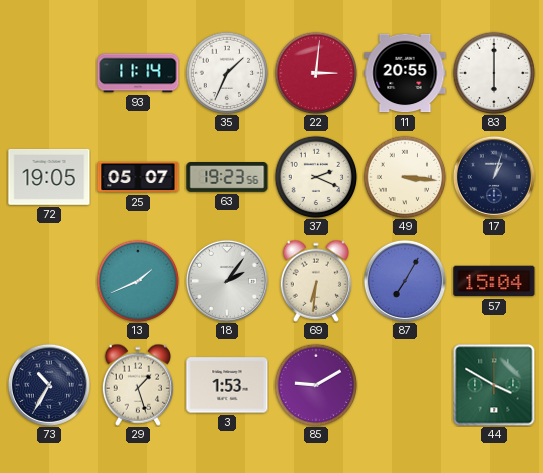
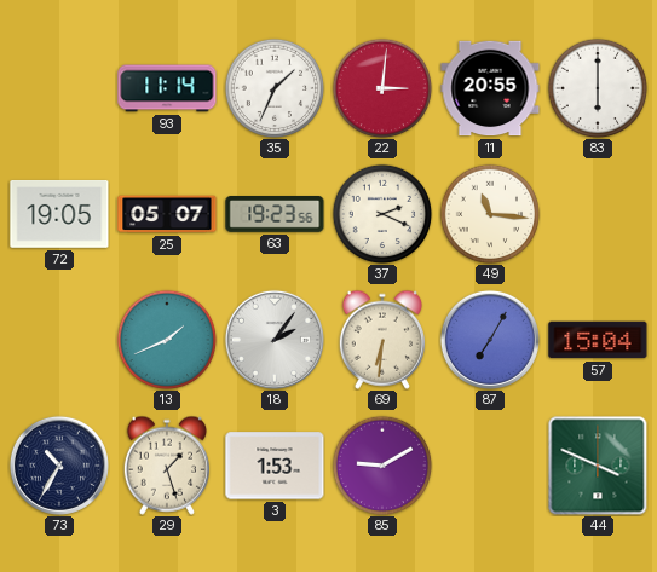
49: 3:16 -> 11:16 (490, 214)
17: 1:03 -> none (494, 177)
44: 3:50 -> 3:49 (598, 466)
